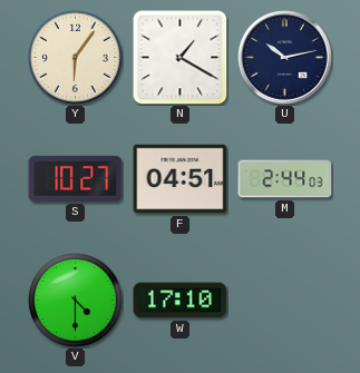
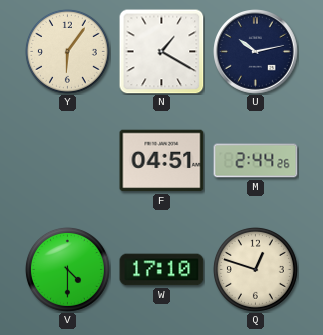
S: 10:27 -> none (76, 178)
M: 2:44:03 -> 2:44:26 (256, 161)
Q: none -> 12:48 (255, 269)
